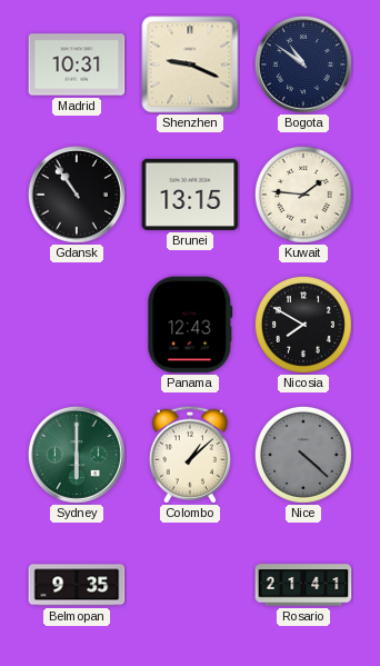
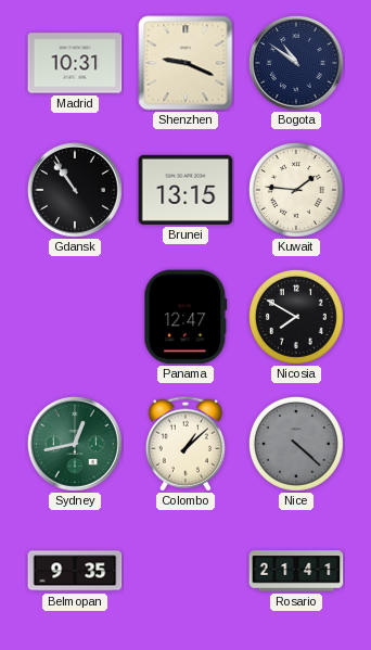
Panama: 12:43 -> 12:47 (185, 317)
Sydney: 6:00 -> 12:43 (75, 444)
